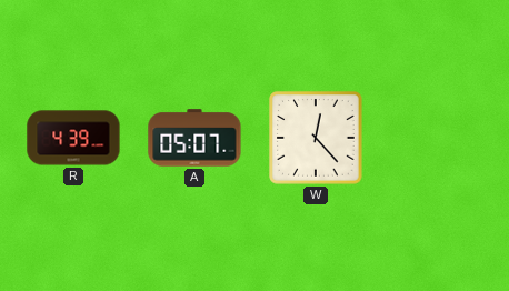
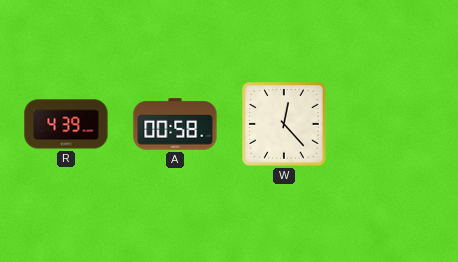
A: 05:07 -> 00:58 (175, 124)
